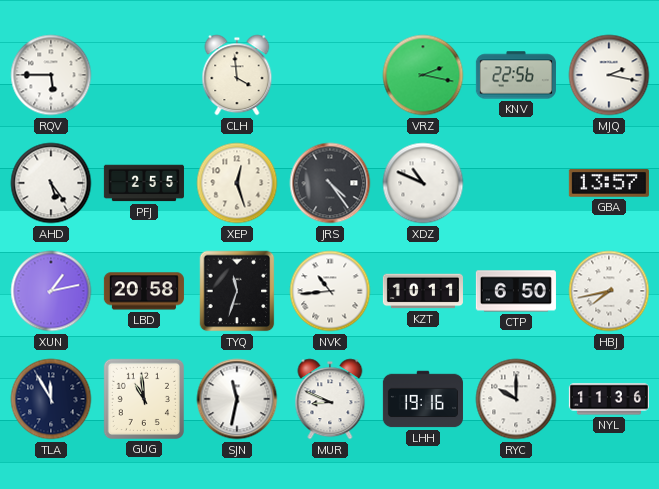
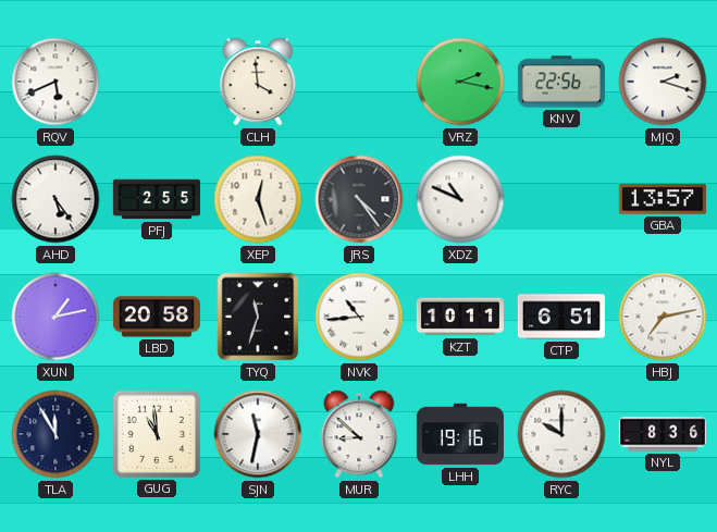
RQV: 5:45 -> 5:41 (55, 82)
MJQ: 2:17 -> 2:18 (663, 82)
CTP: 6:50 -> 6:51 (561, 317)
HBJ: 7:43 -> 7:13 (663, 317)
MUR: 8:49 -> 8:52 (359, 434)
NYL: 11:36 -> 8:36 (663, 434)
